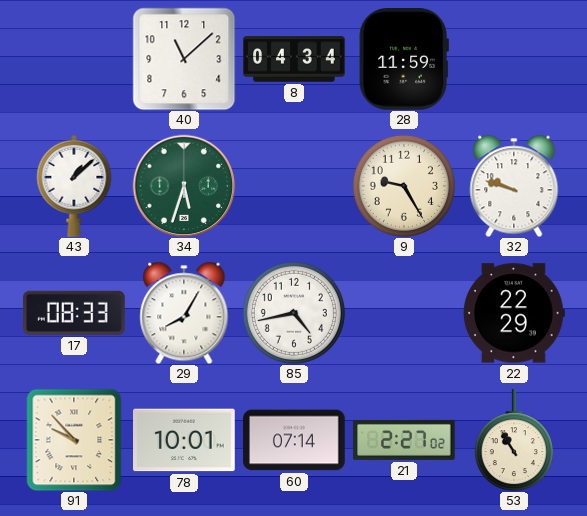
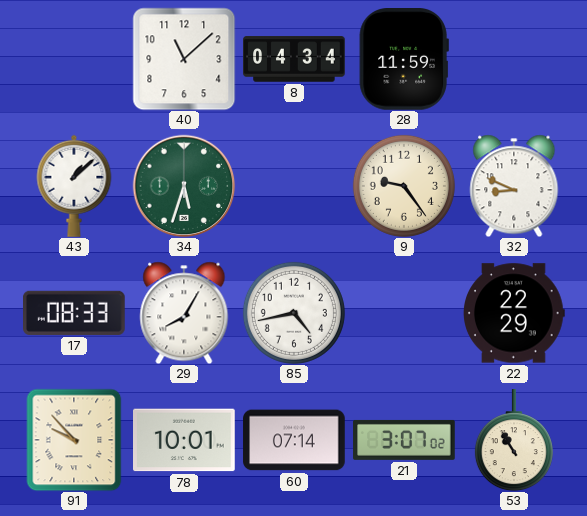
9: 9:25 -> 9:24 (404, 186)
32: 9:48 -> 8:49 (514, 186)
21: 2:27 -> 3:07 (404, 440)
